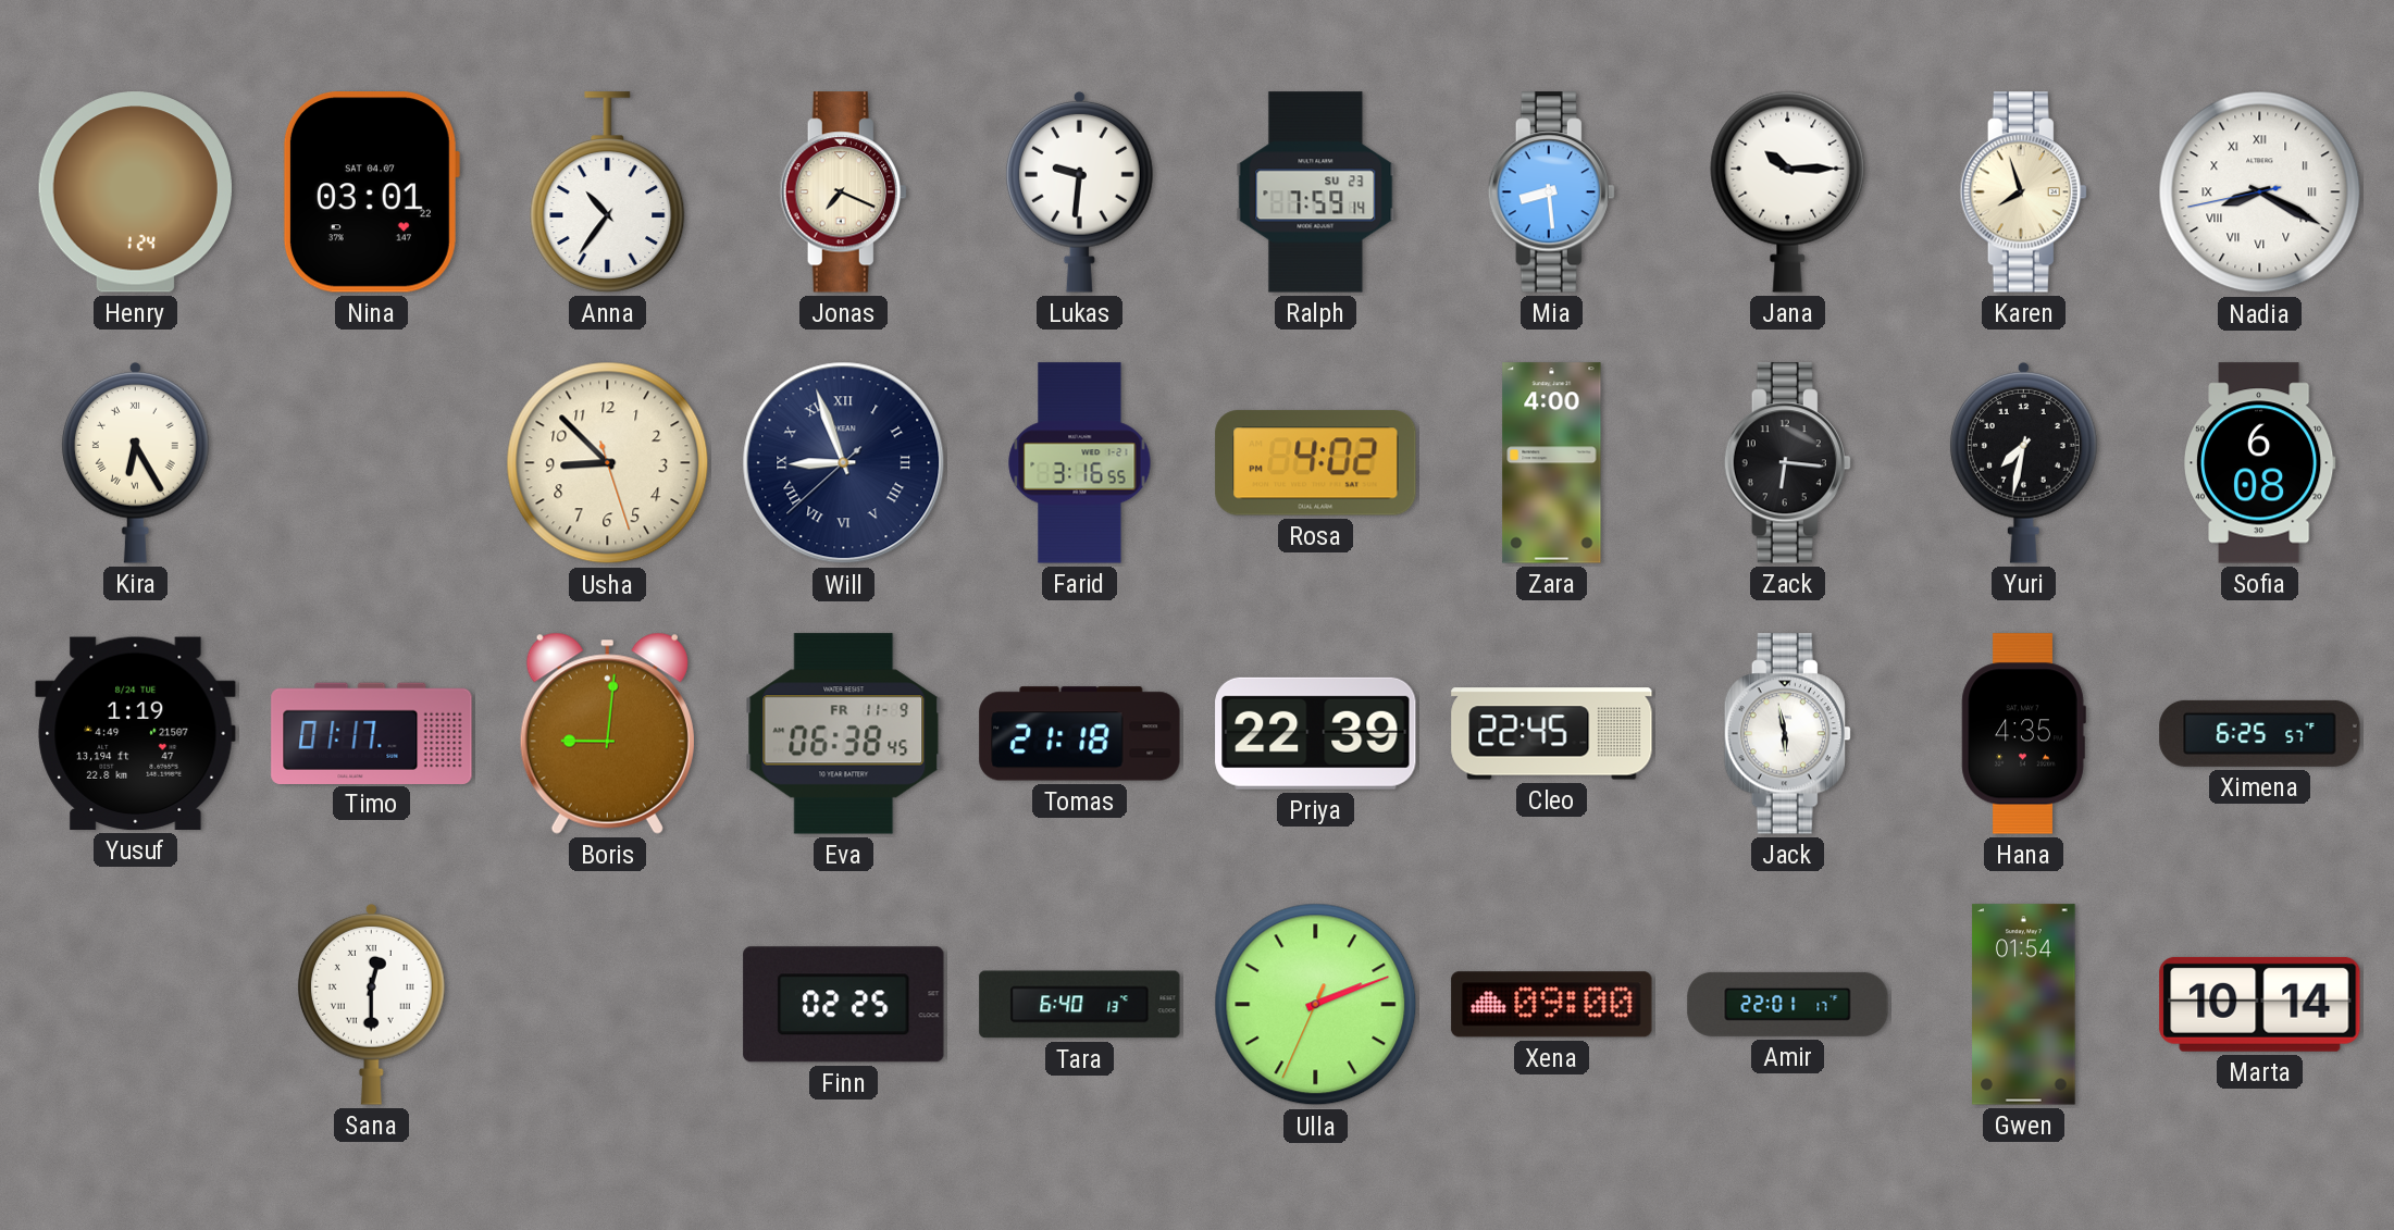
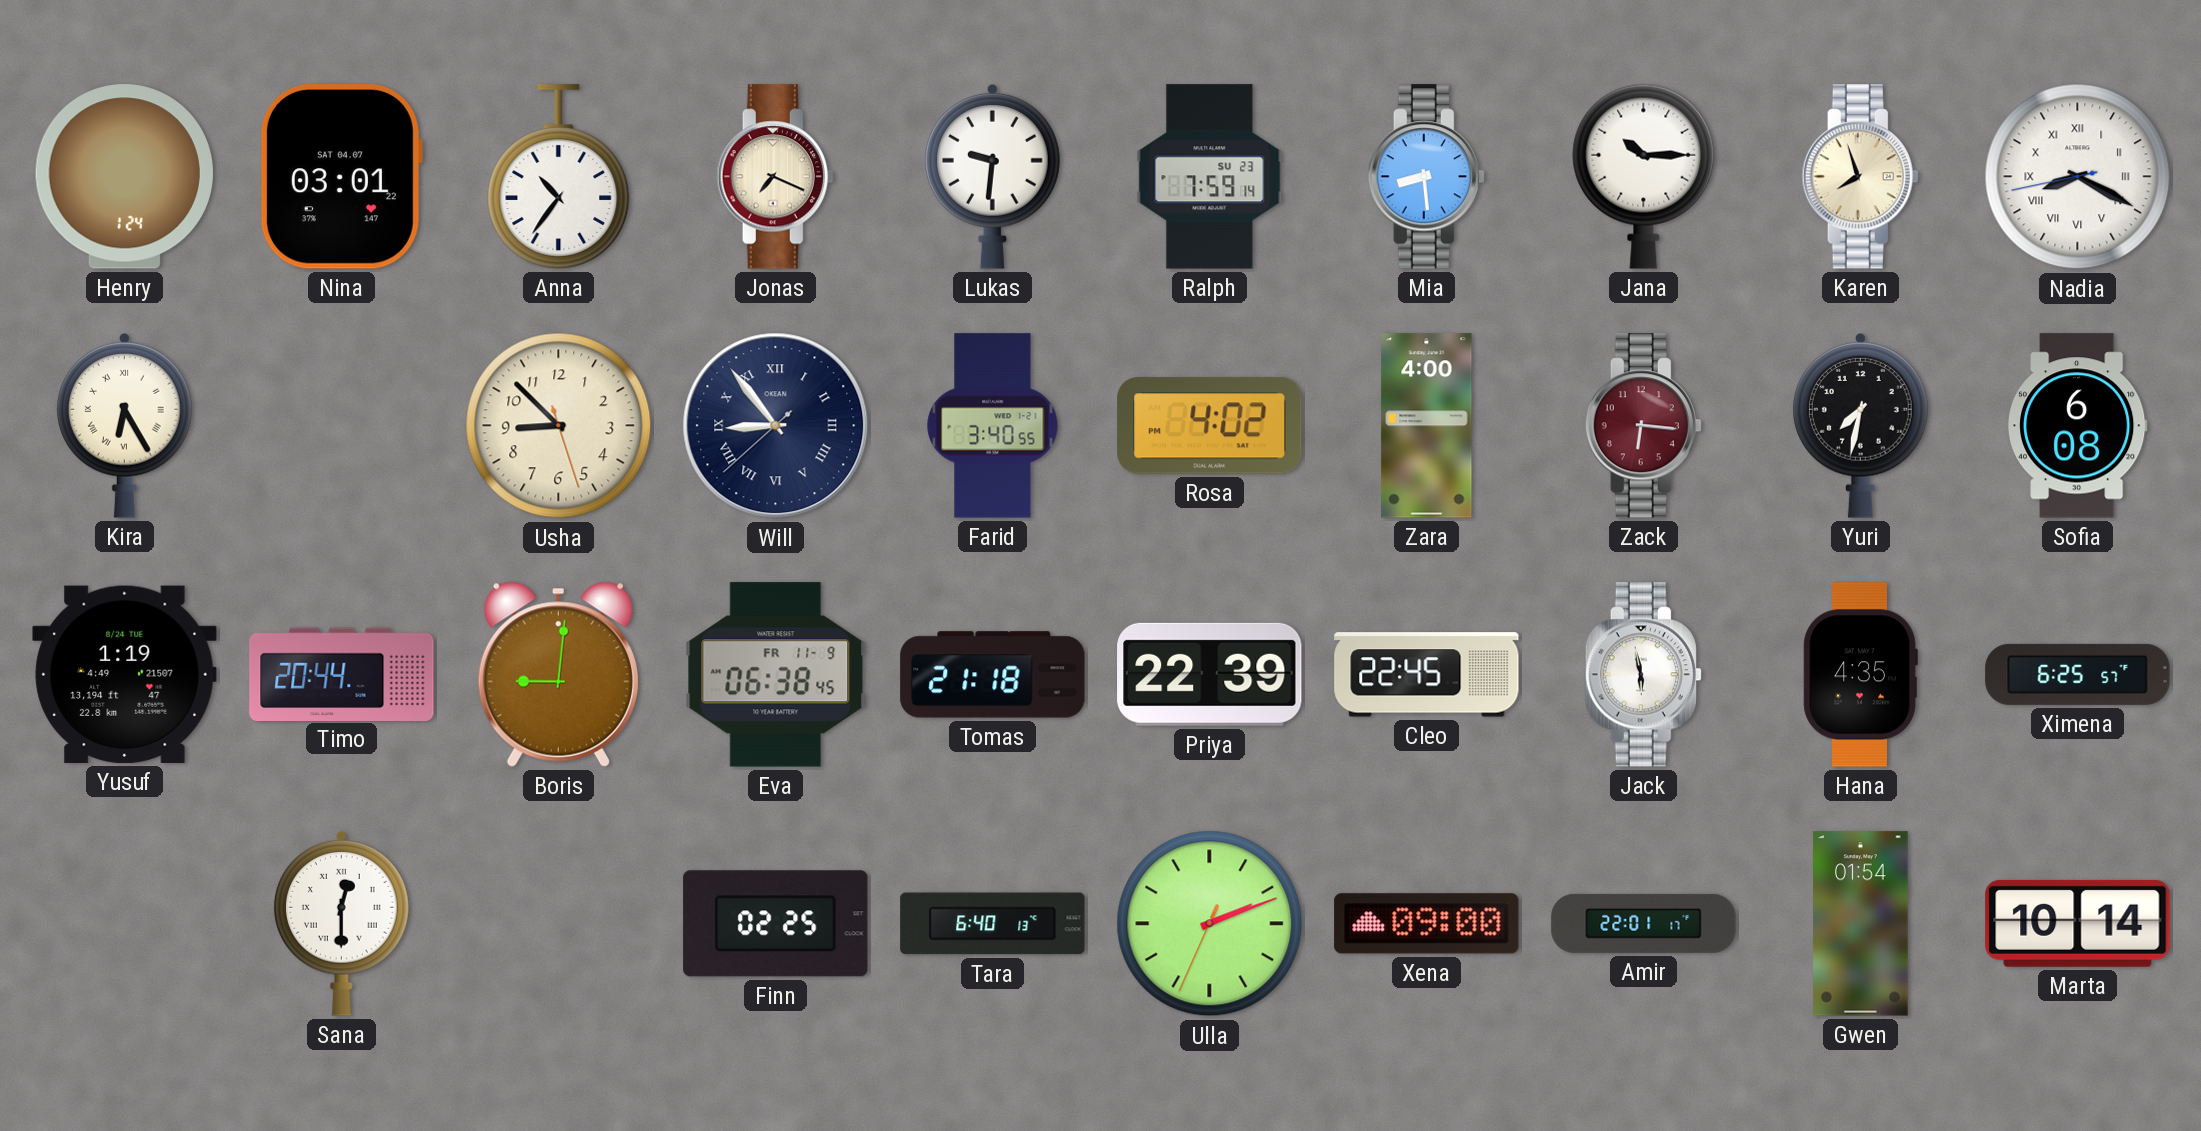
Will: 8:56 -> 8:53 (776, 426)
Farid: 3:16 -> 3:40 (993, 426)
Zack dial: black -> burgundy (1643, 426)
Timo: 01:17 -> 20:44 (342, 674)
